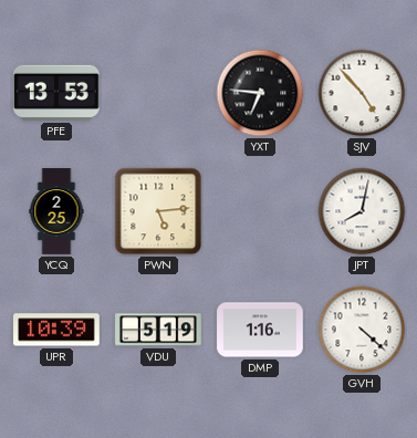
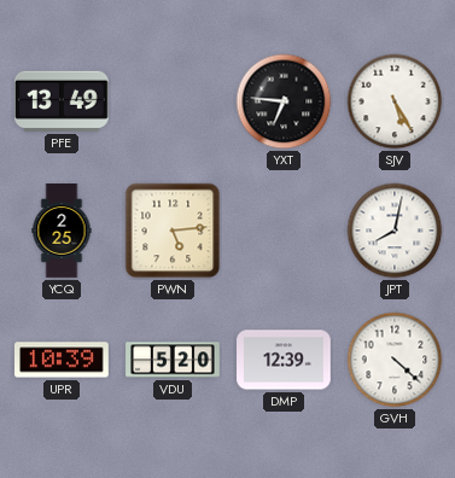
PFE: 13:53 -> 13:49 (63, 101)
SJV: 4:53 -> 5:25 (395, 101)
VDU: 5:19 -> 5:20 (173, 360)
DMP: 1:16 -> 12:39 (284, 360)
